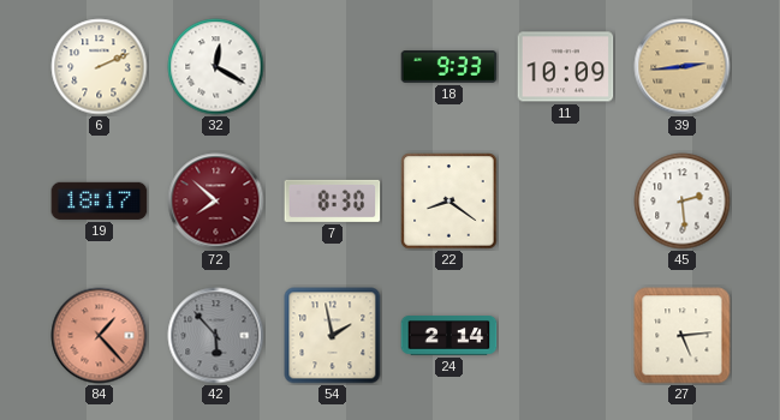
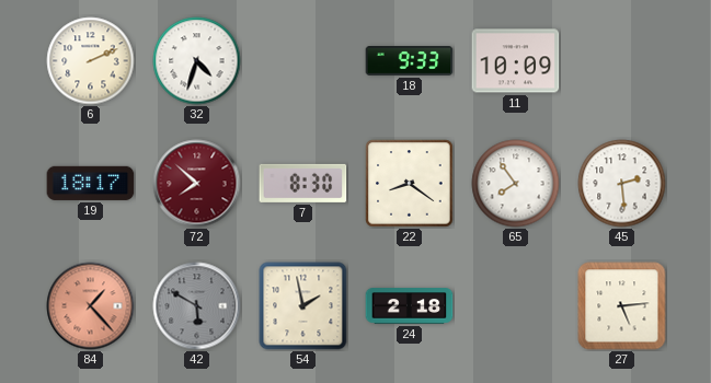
32: 12:20 -> 4:33 (197, 61)
39: 2:44 -> none (683, 67)
65: none -> 7:54 (516, 184)
42: 5:53 -> 5:50 (197, 306)
24: 2:14 -> 2:18 (410, 306)
